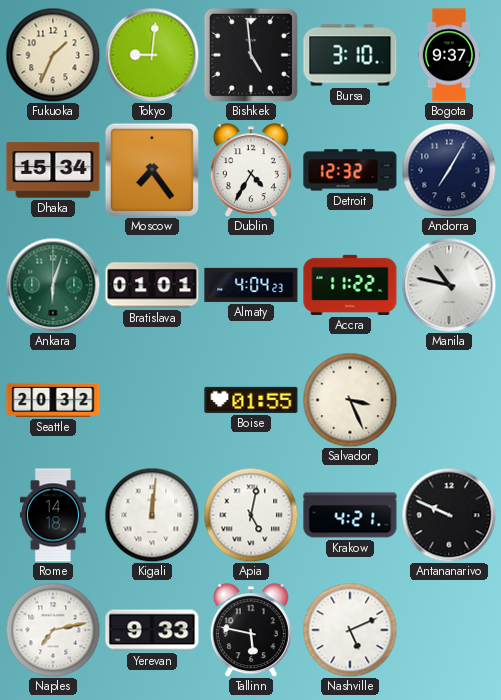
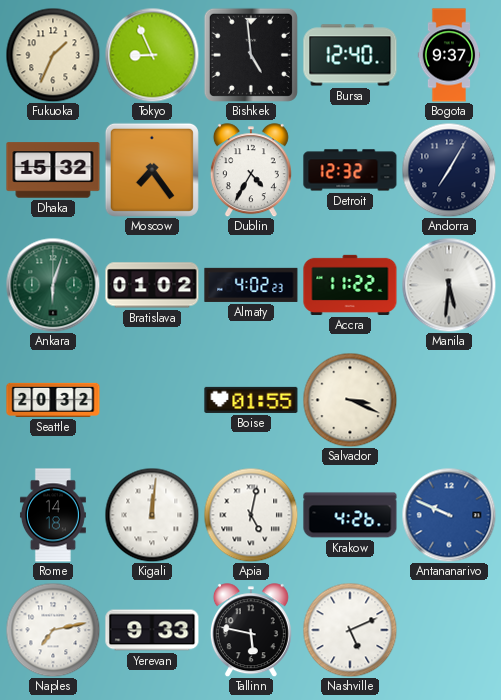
Tokyo: 9:01 -> 8:56 (152, 55)
Bursa: 3:10 -> 12:40 (350, 55)
Dhaka: 15:34 -> 15:32 (53, 170)
Bratislava: 01:01 -> 01:02 (152, 285)
Almaty: 4:04 -> 4:02 (251, 285)
Manila: 10:47 -> 5:31 (449, 285)
Salvador: 3:26 -> 3:19 (350, 400)
Krakow: 4:21 -> 4:26 (350, 515)
Antananarivo dial: black -> blue (449, 515)
